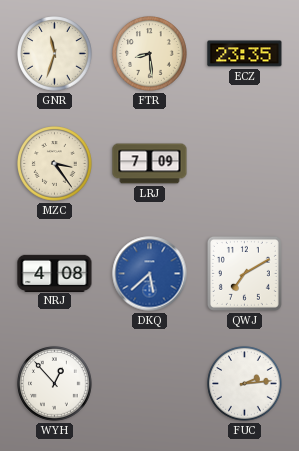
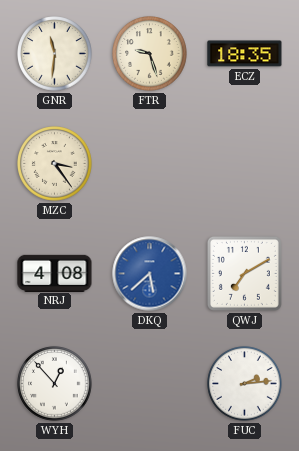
GNR: 11:33 -> 11:31 (55, 54)
FTR: 8:29 -> 9:27 (150, 54)
ECZ: 23:35 -> 18:35 (245, 54)
LRJ: 7:09 -> none (150, 164)
